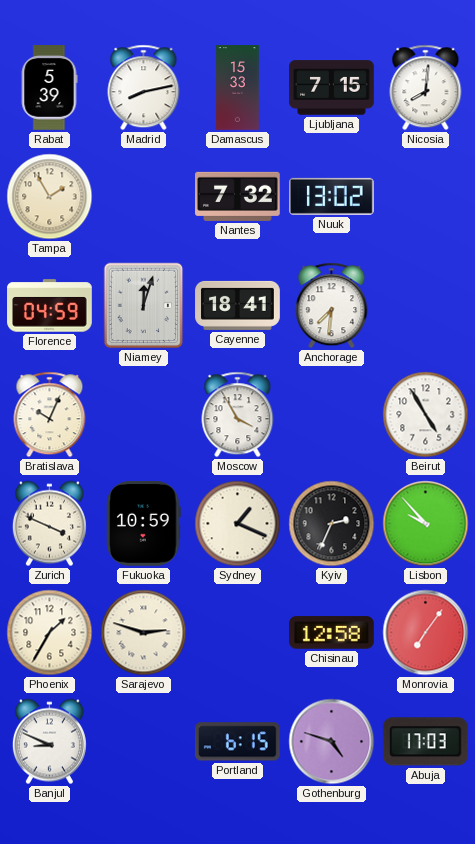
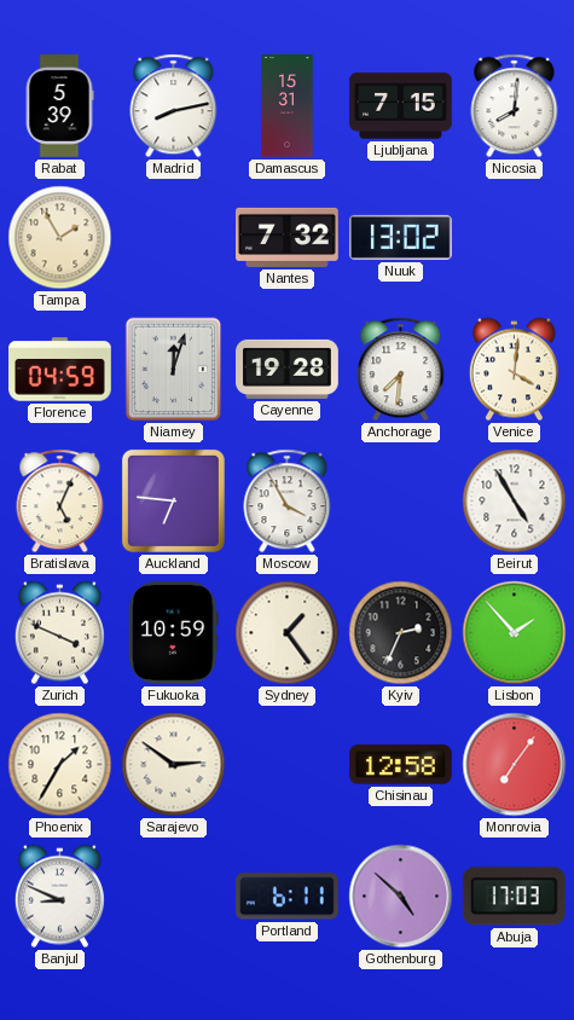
Damascus: 15:33 -> 15:31 (288, 106)
Cayenne: 18:41 -> 19:28 (288, 369)
Venice: none -> 4:01 (514, 370)
Bratislava: 10:04 -> 5:04 (60, 502)
Auckland: none -> 6:46 (173, 500)
Sydney: 1:19 -> 1:24 (288, 633)
Lisbon: 9:53 -> 1:53 (515, 633)
Sarajevo: 2:48 -> 2:51 (174, 765)
Portland: 6:15 -> 6:11 (286, 897)
Gothenburg: 4:48 -> 4:52 (401, 897)
